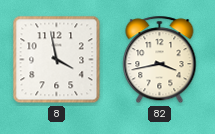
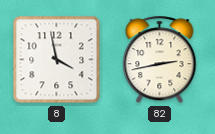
82: 3:43 -> 2:43 (160, 60)
